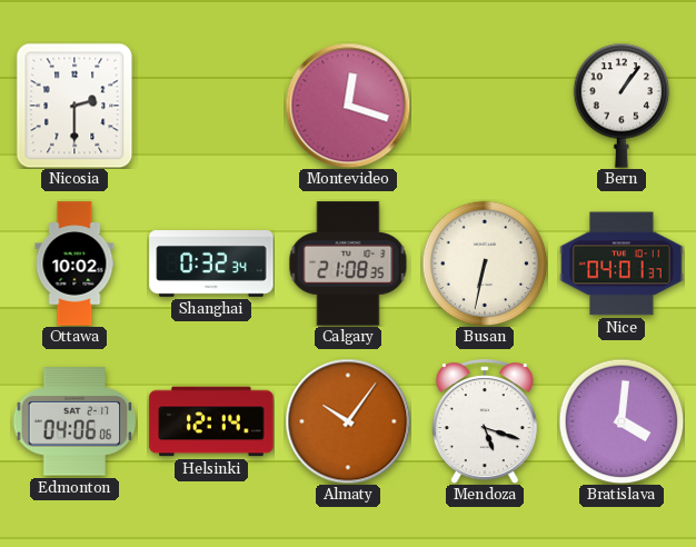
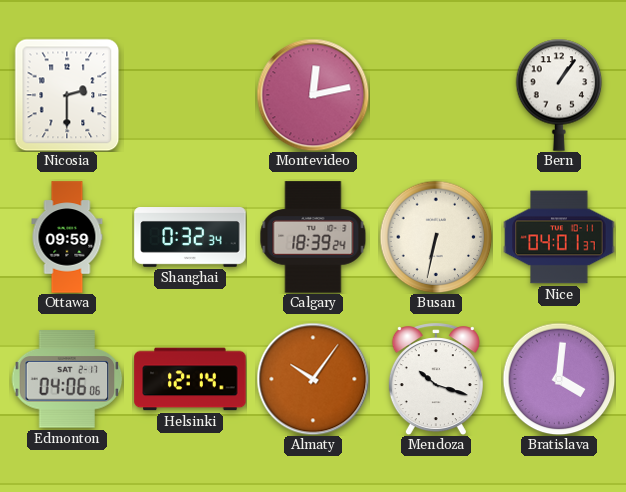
Montevideo: 12:18 -> 12:13 (313, 95)
Ottawa: 10:02 -> 09:59 (67, 237)
Calgary: 21:08 -> 18:39 (313, 237)
Mendoza: 5:18 -> 10:18 (436, 379)
